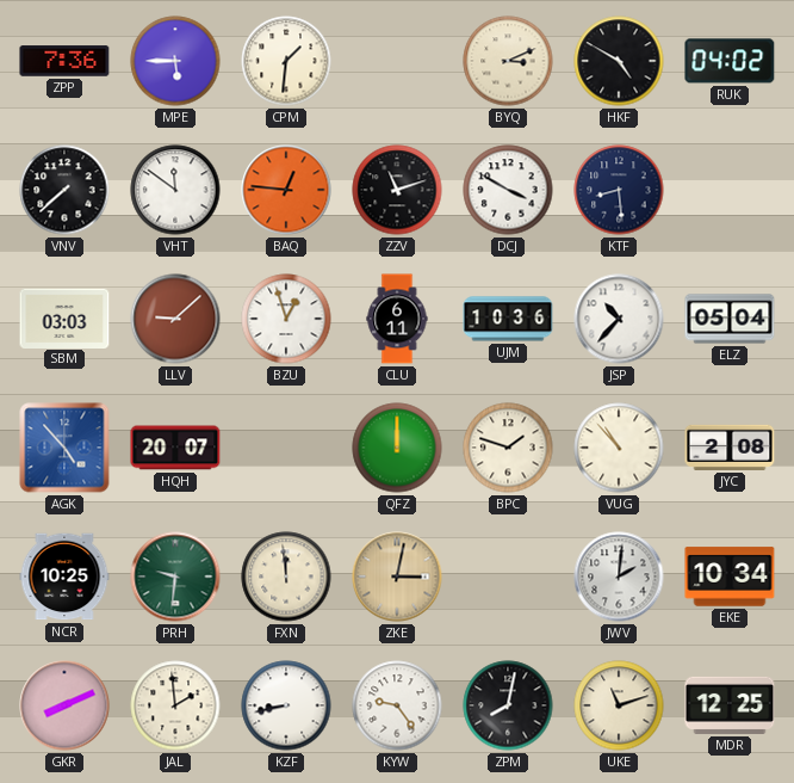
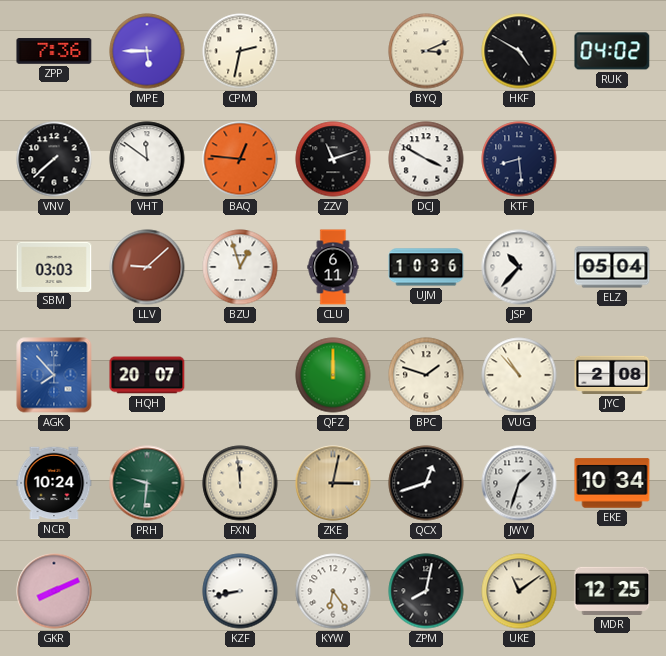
CPM: 1:31 -> 2:32 (240, 51)
AGK: 4:53 -> 7:53 (54, 375)
NCR: 10:25 -> 10:24 (54, 483)
QCX: none -> 12:42 (426, 483)
JWV: 2:01 -> 1:33 (519, 483)
JAL: 1:59 -> none (175, 705)
KYW: 9:24 -> 6:24 (333, 591)
UKE: 11:12 -> 11:09 (519, 591)
